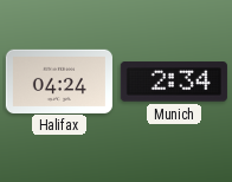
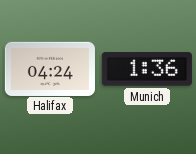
Munich: 2:34 -> 1:36 (147, 69)
